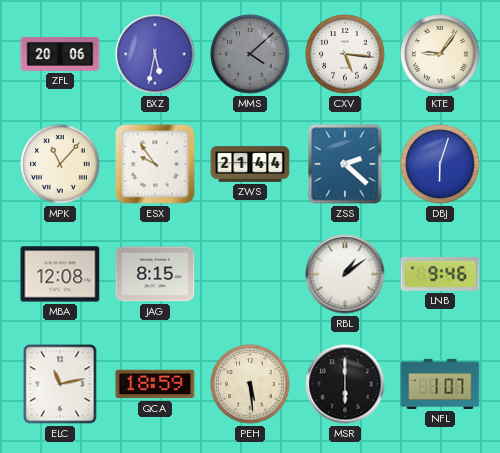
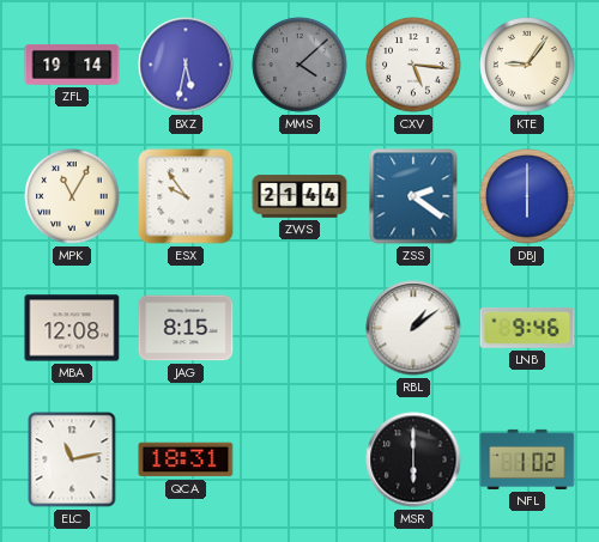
ZFL: 20:06 -> 19:14 (72, 66)
MPK: 11:07 -> 11:05 (72, 196)
ZSS: 2:22 -> 2:21 (413, 196)
DBJ: 6:03 -> 6:00 (527, 196)
QCA: 18:59 -> 18:31 (186, 459)
PEH: 5:29 -> none (250, 384)
NFL: 1:07 -> 1:02 (527, 459)
